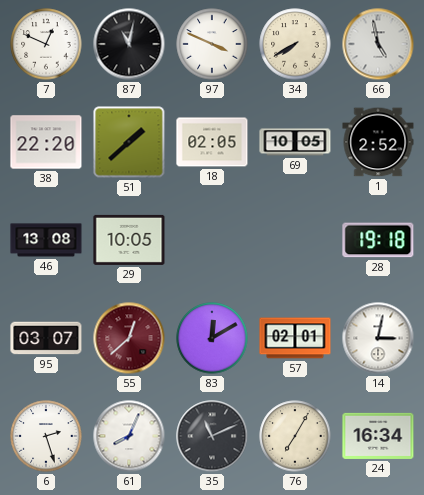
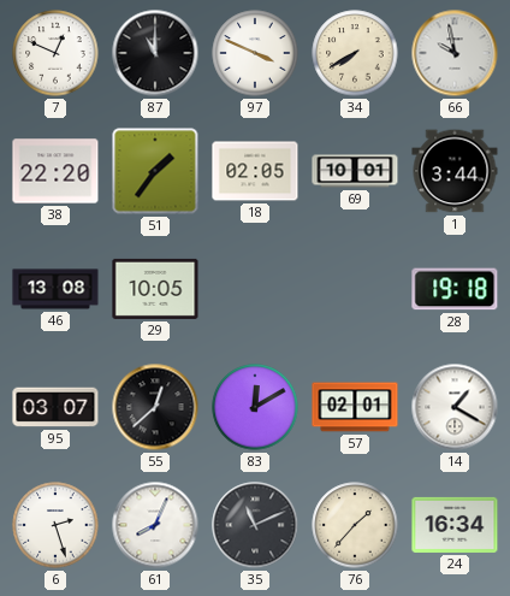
87: 11:02 -> 11:00 (155, 53)
66: 4:58 -> 9:58 (455, 53)
51: 1:38 -> 1:36 (155, 171)
69: 10:05 -> 10:01 (355, 171)
1: 2:52 -> 3:44 (455, 171)
55 dial: burgundy -> black (155, 407)
14: 3:02 -> 1:20 (455, 407)
76: 7:05 -> 1:37 (355, 525)
